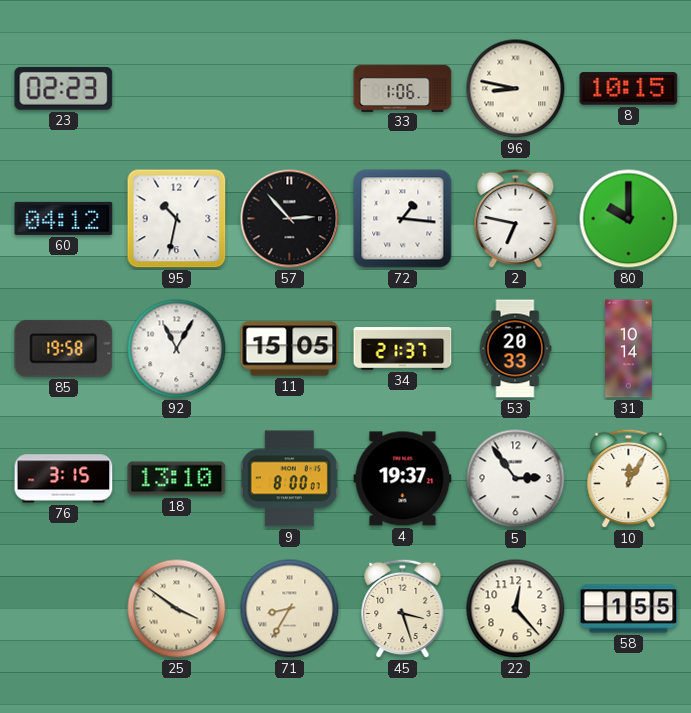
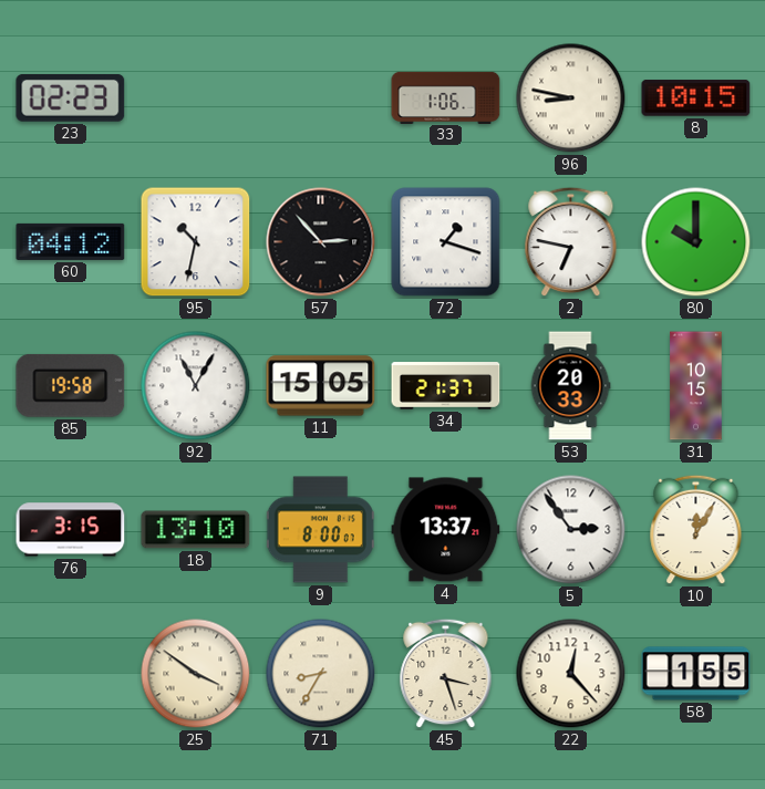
72: 1:16 -> 1:18 (446, 242)
31: 10:14 -> 10:15 (696, 386)
4: 19:37 -> 13:37 (446, 530)
